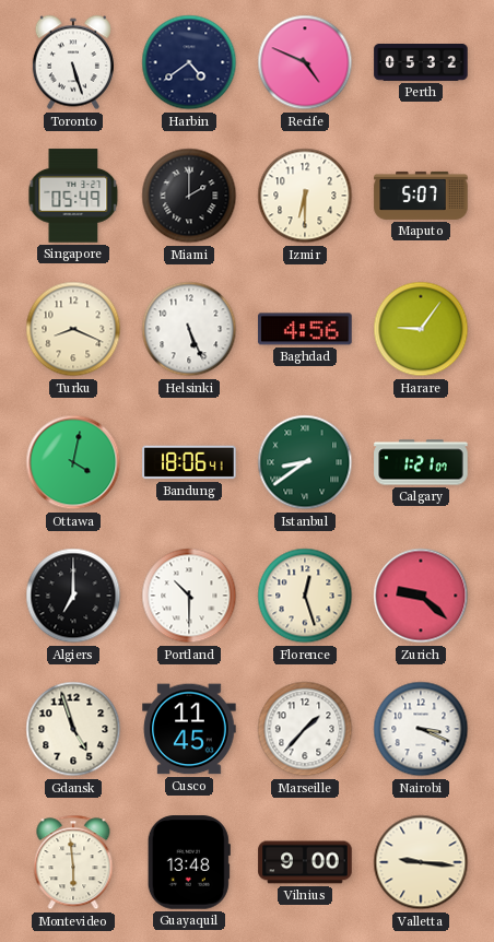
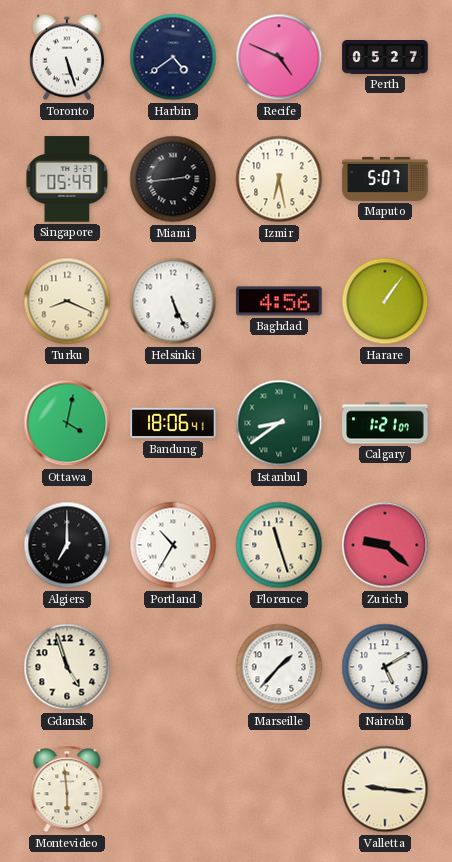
Perth: 05:32 -> 05:27 (385, 58)
Miami: 2:00 -> 2:44 (173, 179)
Izmir: 6:30 -> 6:28 (279, 179)
Harare: 9:06 -> 1:06 (385, 301)
Portland: 10:30 -> 10:35 (173, 545)
Florence: 12:27 -> 11:27 (279, 545)
Cusco: 11:45 -> none (189, 729)
Nairobi: 3:19 -> 5:10 (385, 667)
Guayaquil: 13:48 -> none (189, 862)
Vilnius: 9:00 -> none (305, 862)
